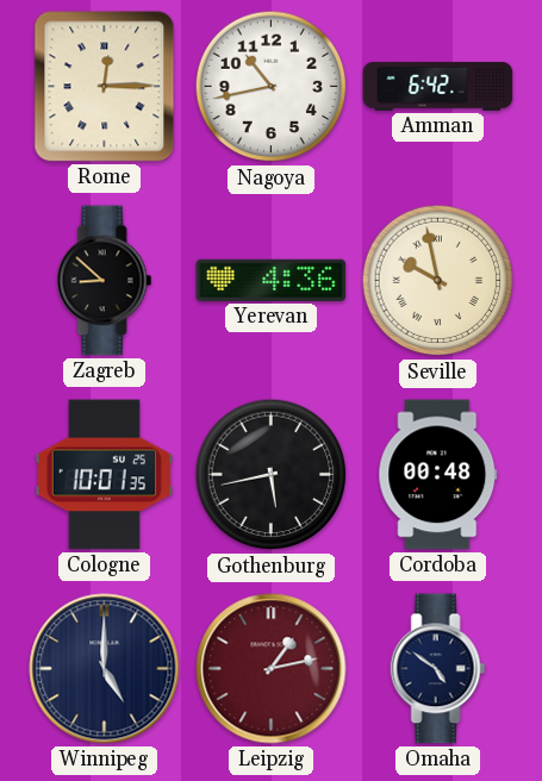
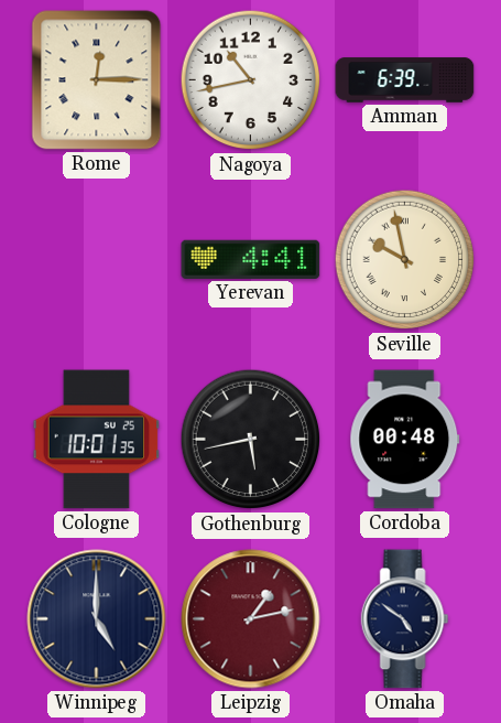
Amman: 6:42 -> 6:39 (405, 80)
Zagreb: 8:52 -> none (105, 281)
Yerevan: 4:36 -> 4:41 (251, 259)
